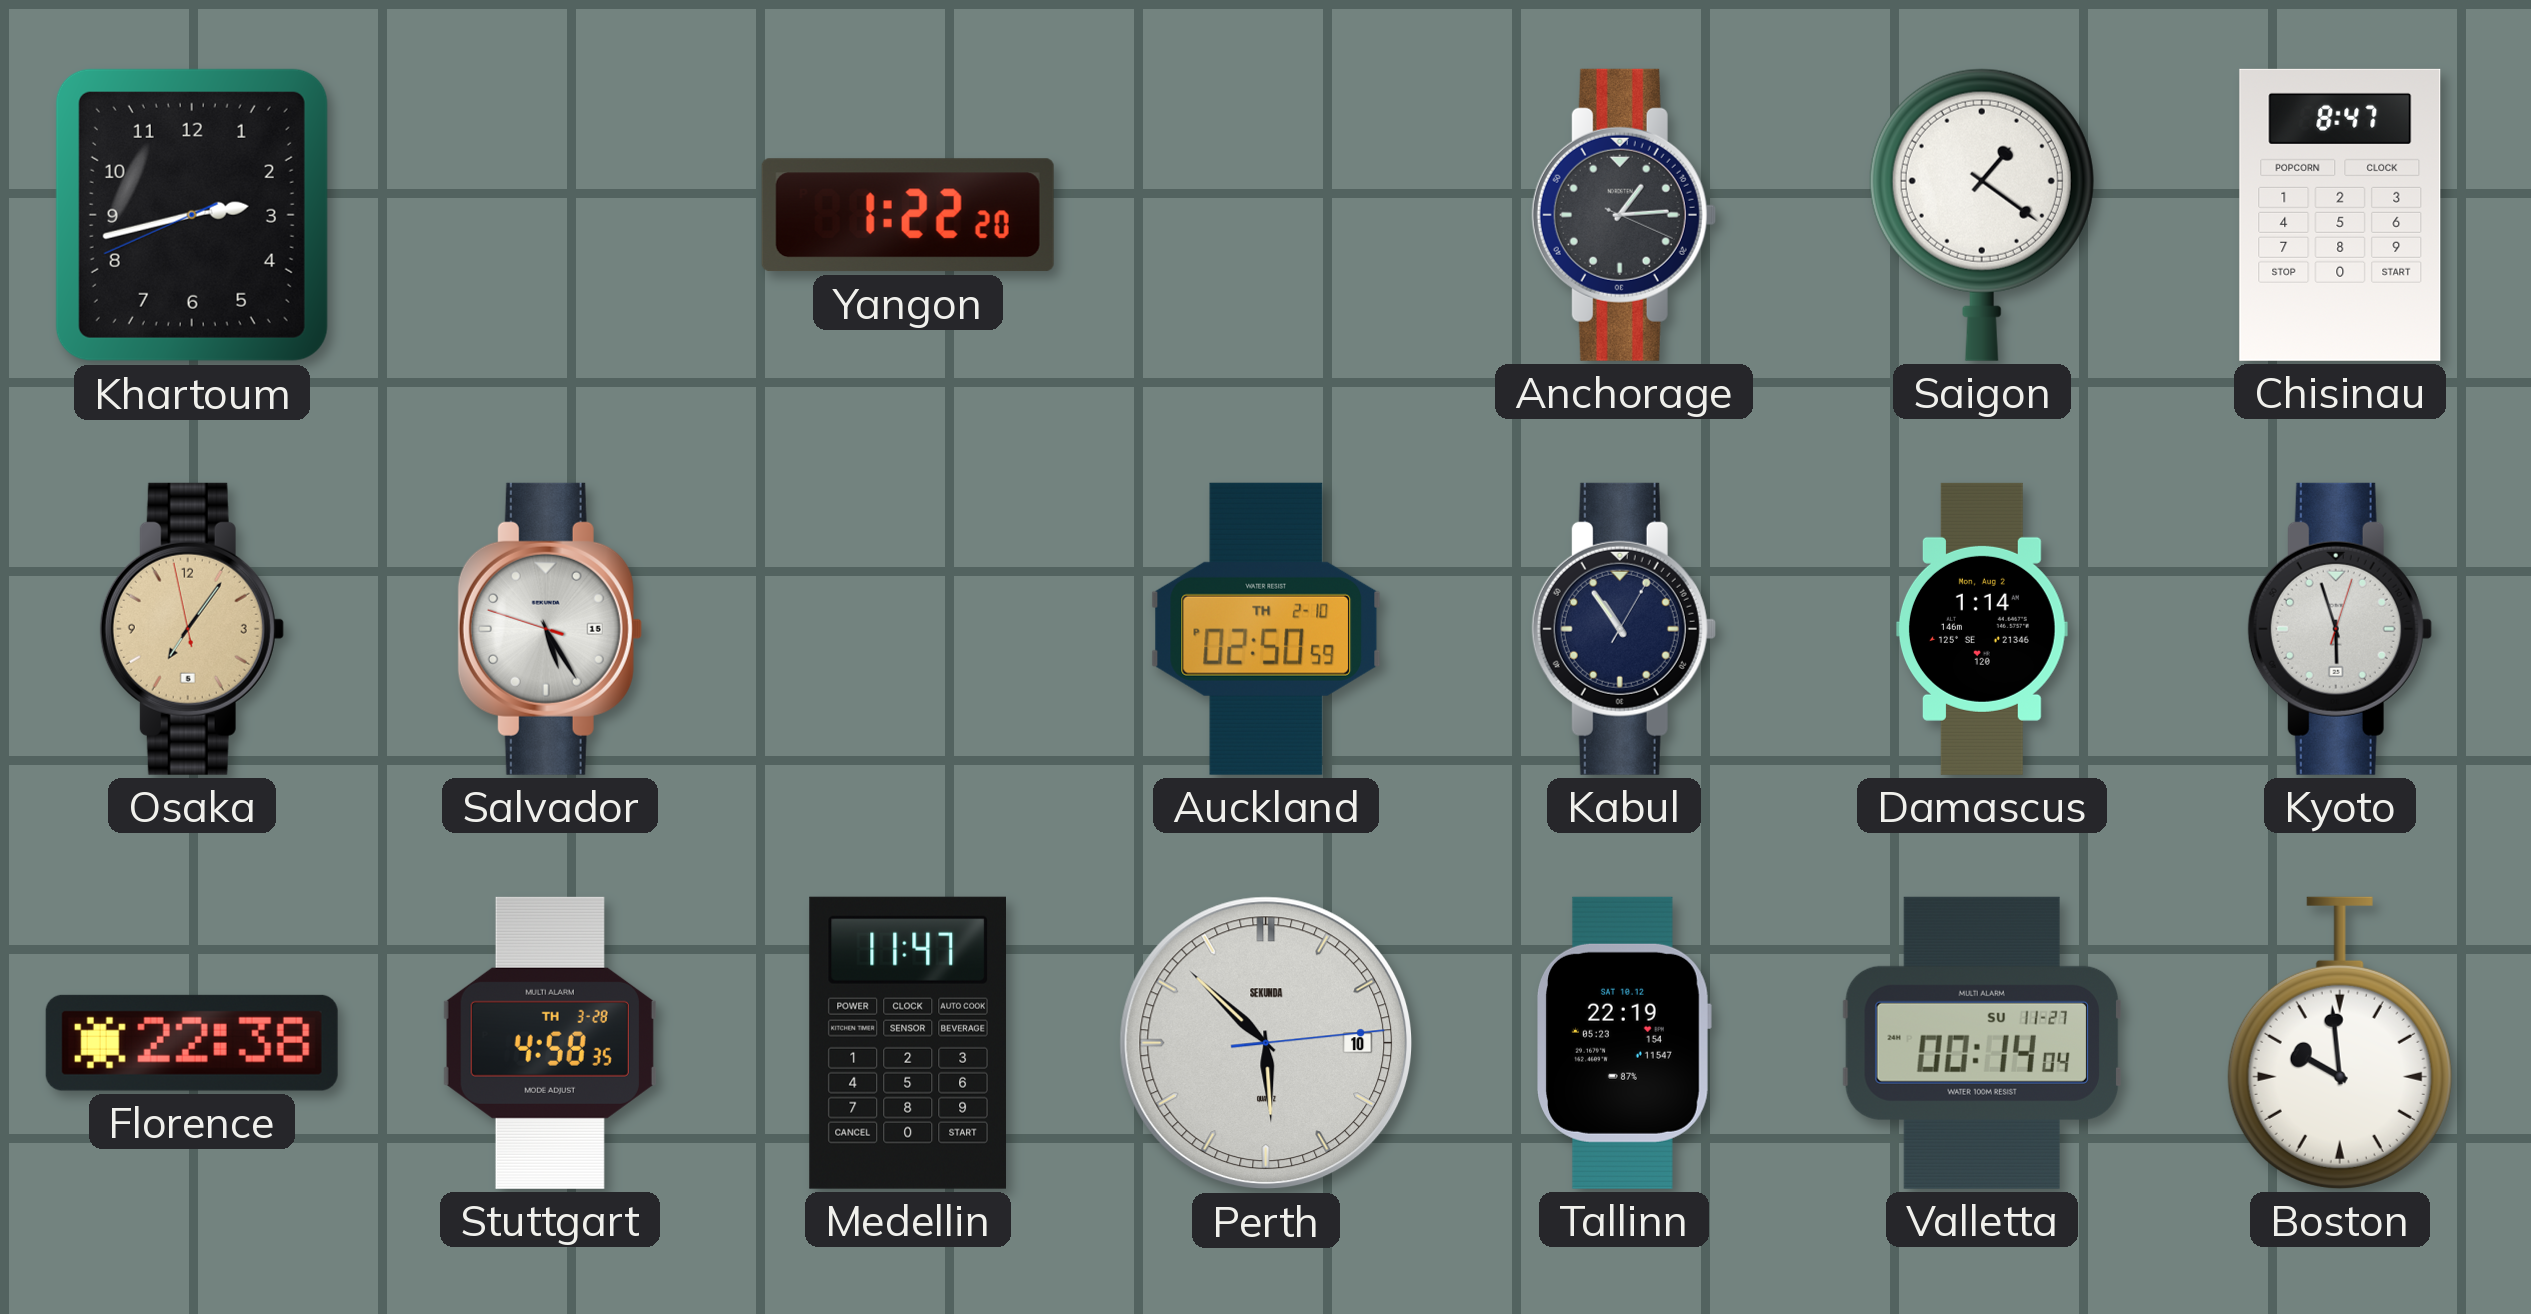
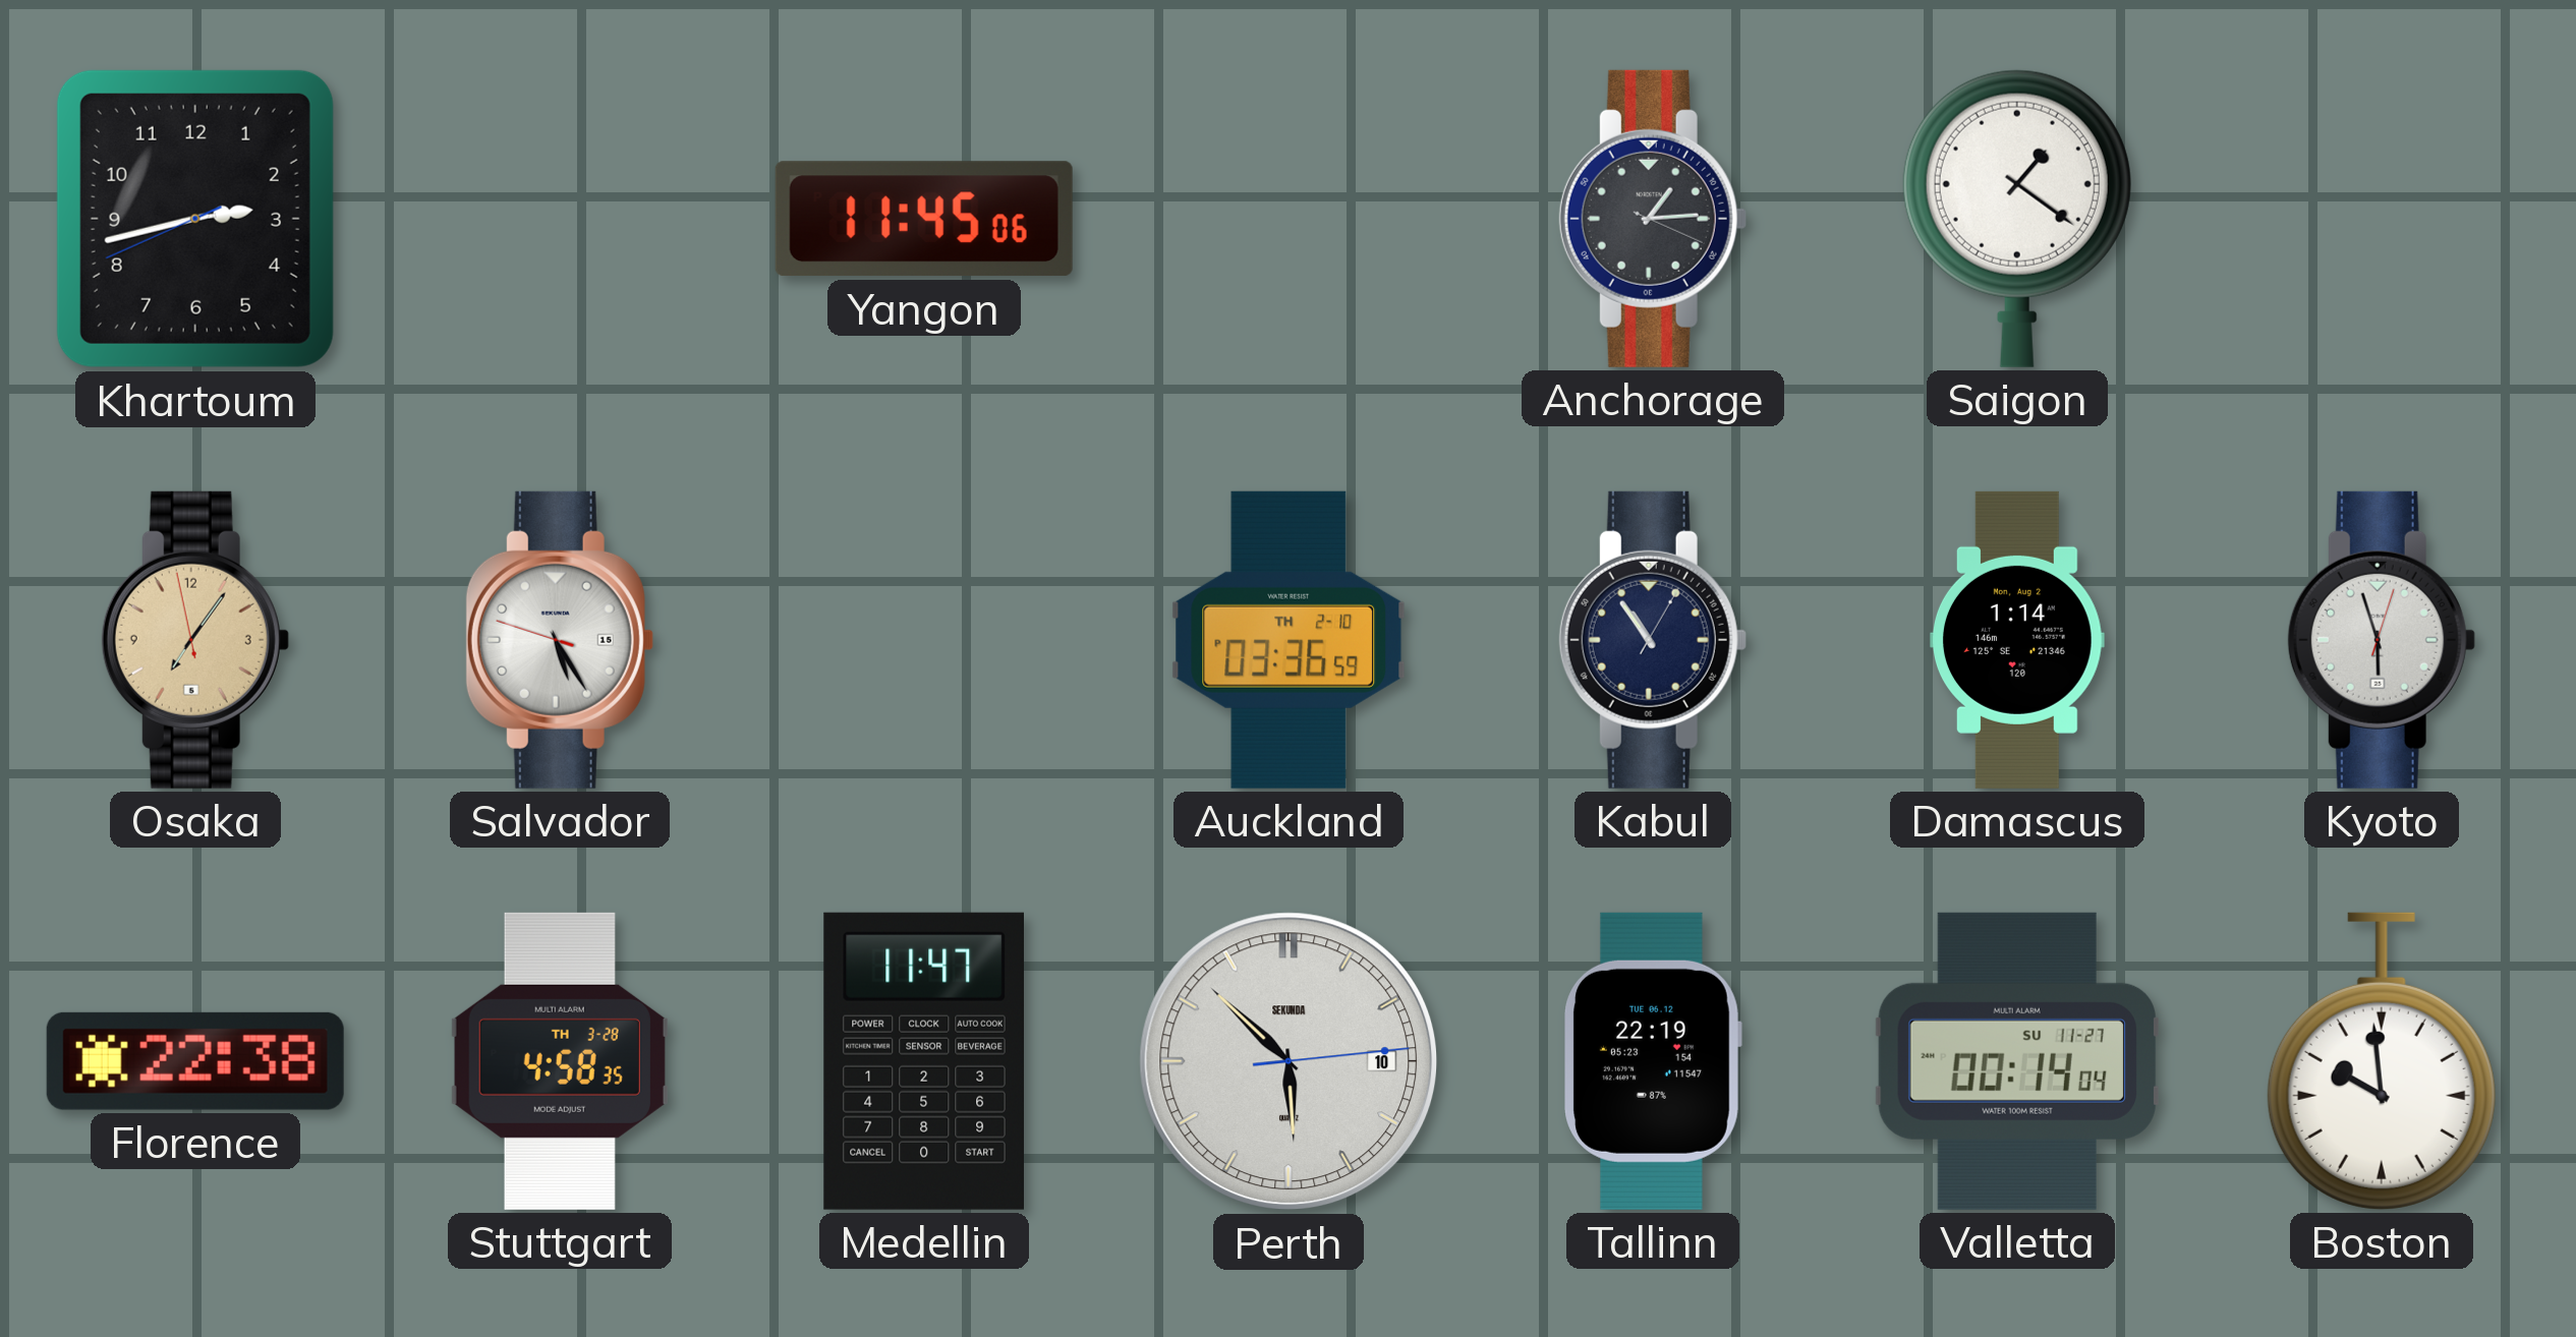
Yangon: 1:22 -> 11:45 (924, 219)
Chisinau: 8:47 -> none (2340, 215)
Auckland: 02:50 -> 03:36 (1289, 640)
Tallinn date: SAT 10.12 -> TUE 06.12 (1653, 1061)
